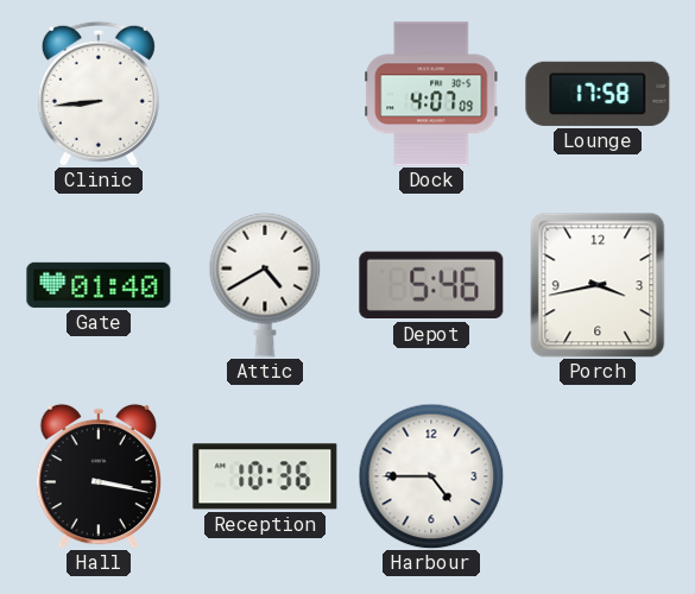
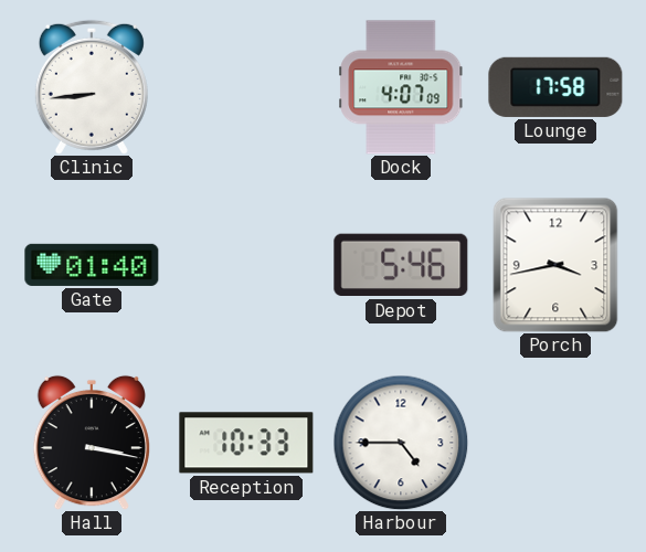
Attic: 4:40 -> none (265, 285)
Reception: 10:36 -> 10:33 (246, 443)
